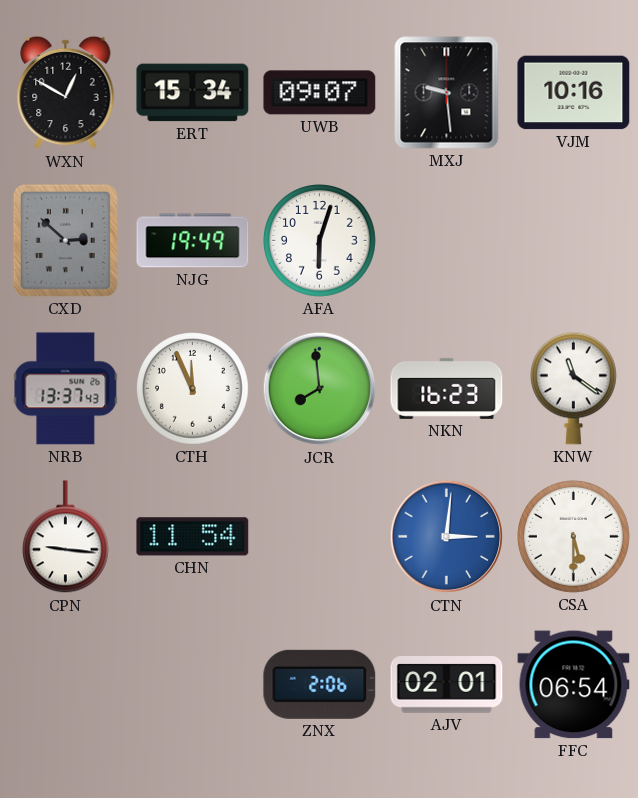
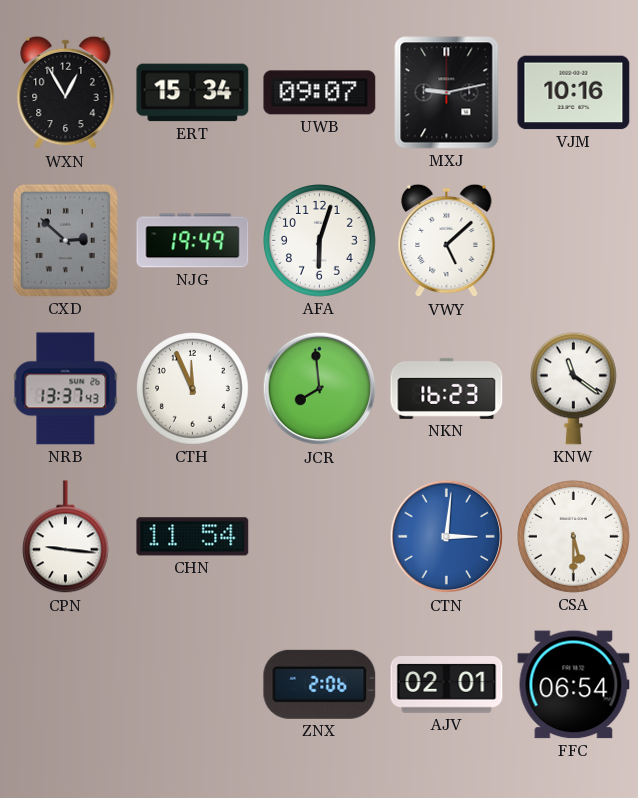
WXN: 12:50 -> 12:55 (66, 93)
MXJ: 9:29 -> 9:13 (447, 93)
VWY: none -> 5:08 (447, 241)
